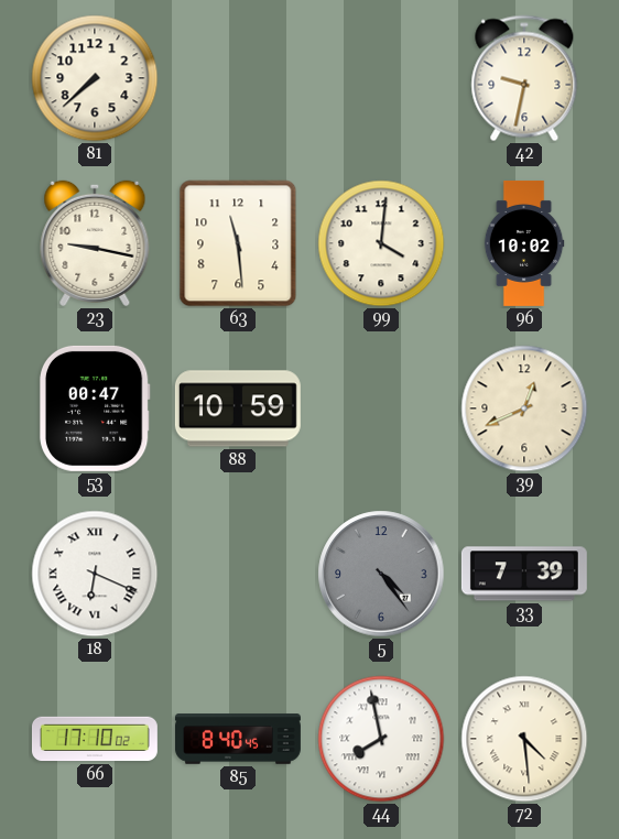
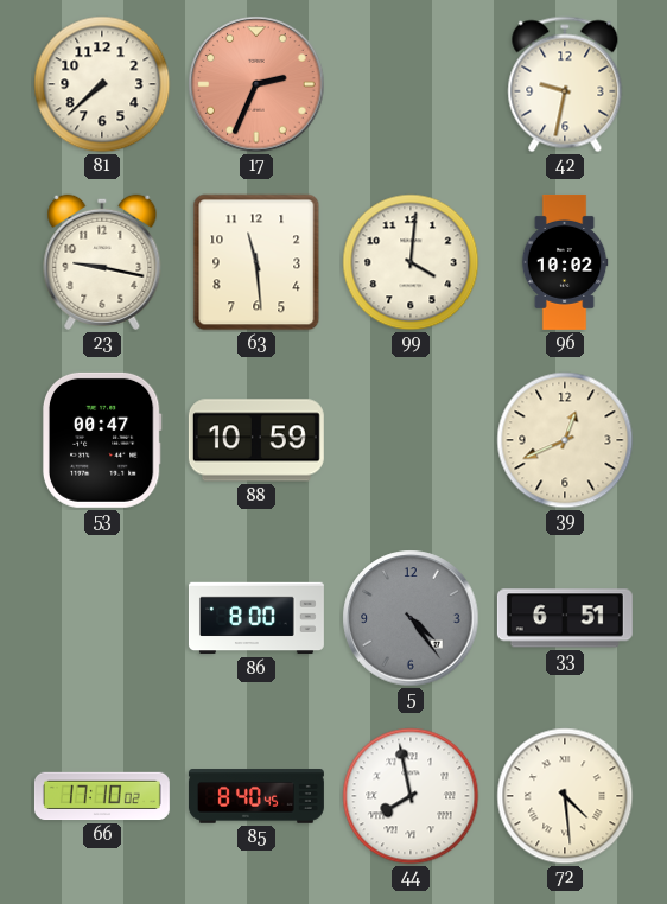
17: none -> 2:34 (256, 84)
18: 6:19 -> none (95, 574)
86: none -> 8:00 (256, 618)
33: 7:39 -> 6:51 (565, 618)
